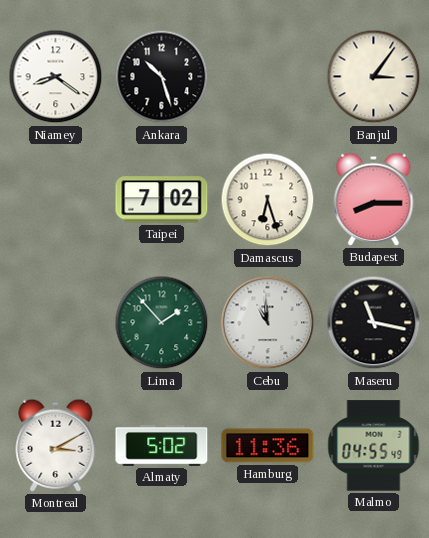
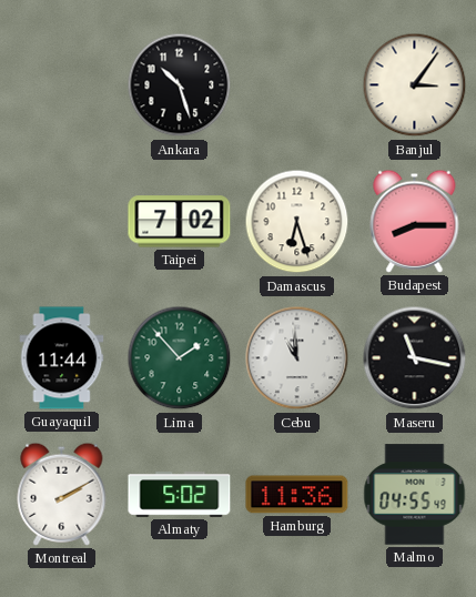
Niamey: 8:21 -> none (56, 77)
Guayaquil: none -> 11:44 (62, 358)
Montreal: 3:10 -> 2:10 (62, 494)
